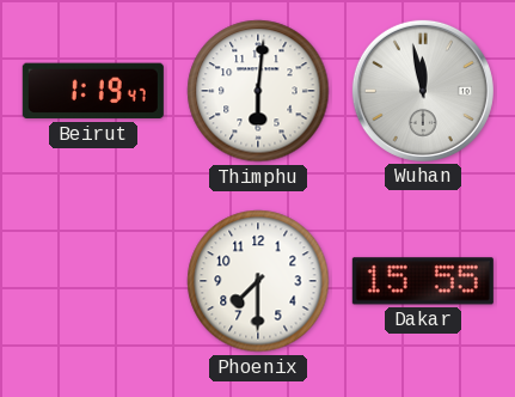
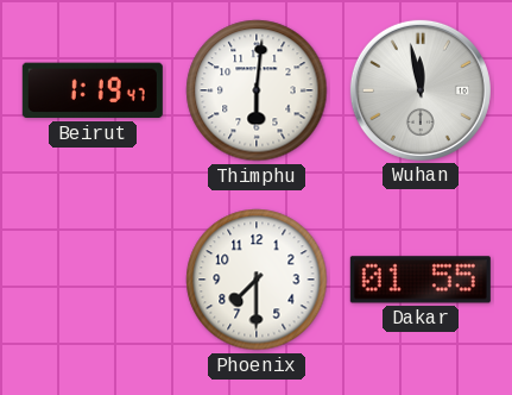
Dakar: 15:55 -> 01:55 (421, 280)
